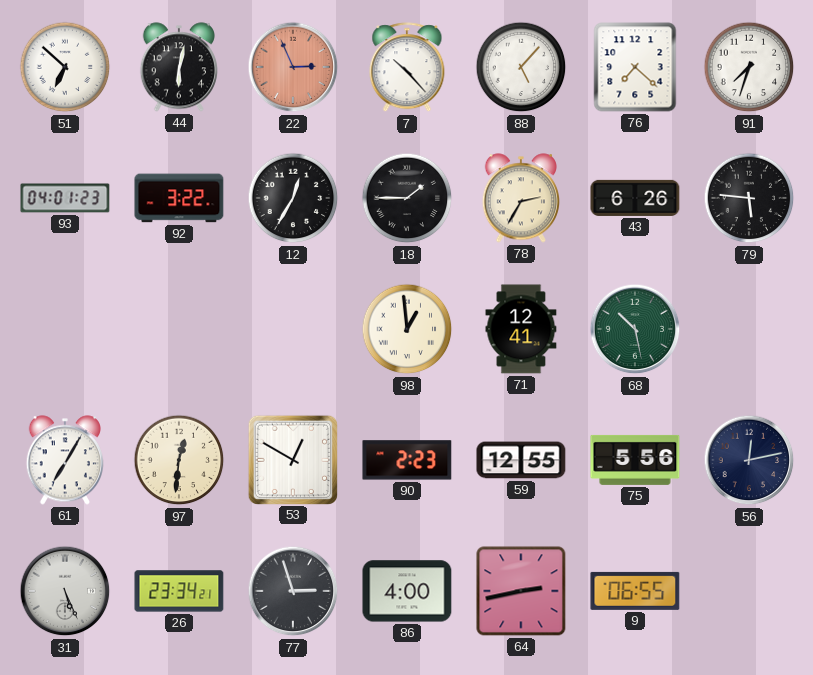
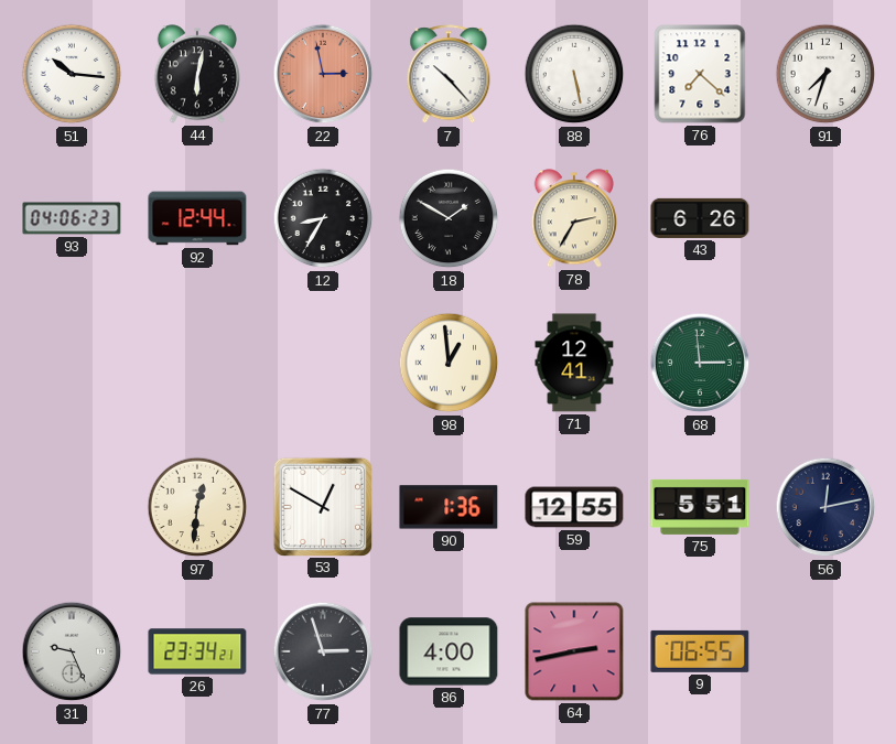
51: 6:52 -> 10:16 (72, 74)
22: 2:56 -> 2:58 (323, 74)
88: 5:07 -> 5:28 (574, 74)
93: 04:01 -> 04:06 (72, 218)
92: 3:22 -> 12:44 (197, 218)
12: 12:35 -> 8:35 (323, 218)
18: 1:45 -> 1:50 (449, 218)
79: 5:46 -> none (749, 198)
68: 10:28 -> 2:59 (700, 363)
61: 7:05 -> none (64, 460)
90: 2:23 -> 1:36 (449, 507)
75: 5:56 -> 5:51 (700, 507)
31: 5:26 -> 9:26 (72, 651)
